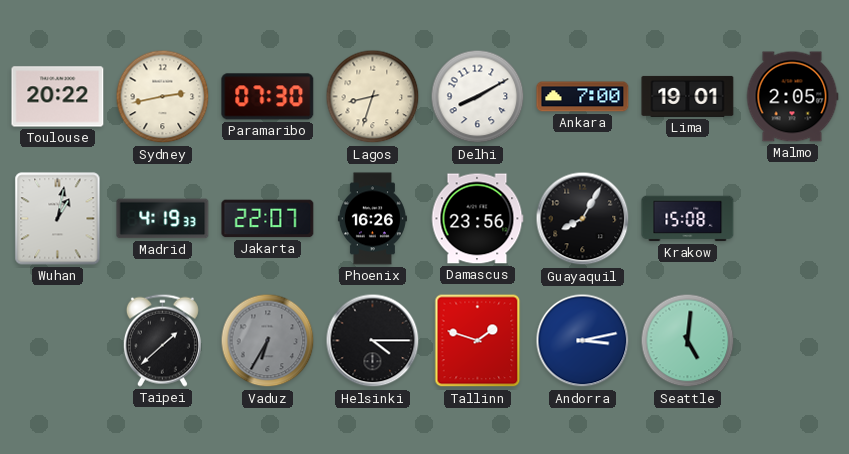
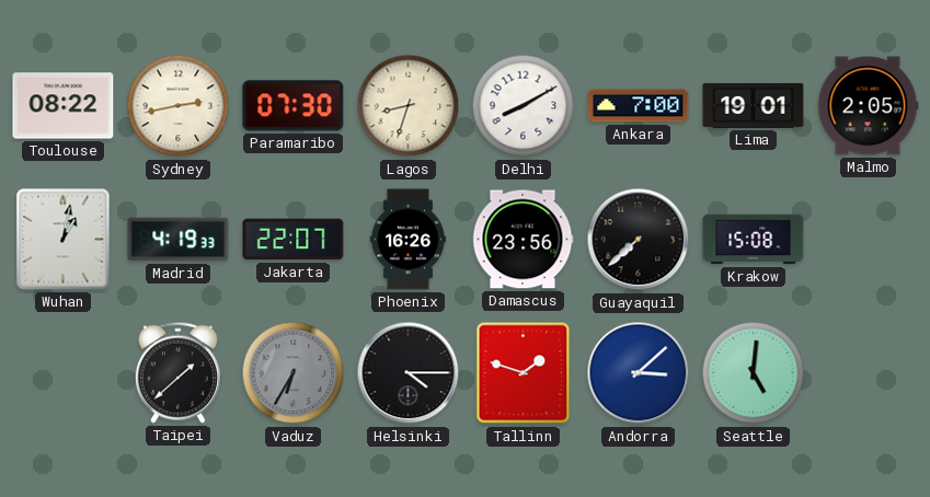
Toulouse: 20:22 -> 08:22 (64, 106)
Guayaquil: 8:05 -> 7:38 (639, 240)
Andorra: 3:13 -> 3:08 (639, 373)
